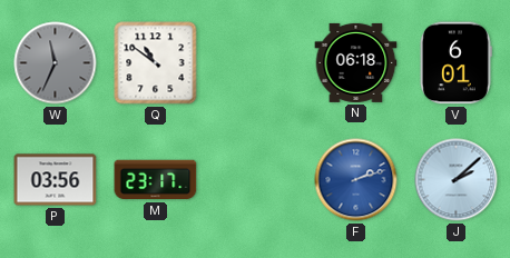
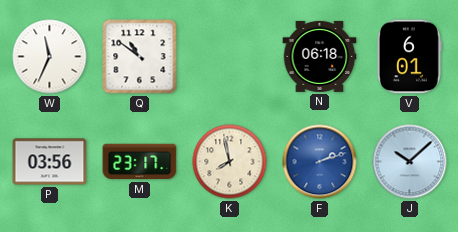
W dial: grey -> white (50, 57)
K: none -> 7:58 (230, 162)
J: 2:08 -> 10:08 (410, 162)
